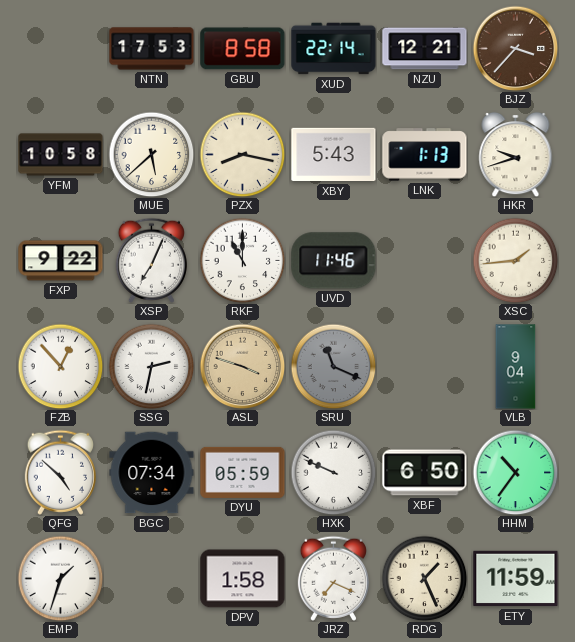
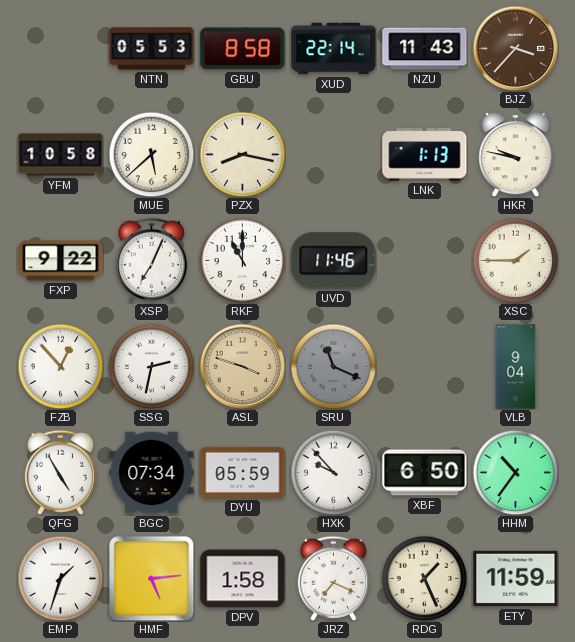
NTN: 17:53 -> 05:53 (152, 49)
NZU: 12:21 -> 11:43 (425, 49)
XBY: 5:43 -> none (334, 155)
HKR: 9:42 -> 9:47 (516, 154)
XSC: 1:44 -> 1:45 (515, 260)
QFG: 4:52 -> 4:55 (60, 472)
HXK: 9:49 -> 9:53 (333, 472)
HMF: none -> 5:14 (151, 578)
